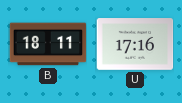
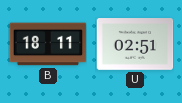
U: 17:16 -> 02:51 (135, 44)
